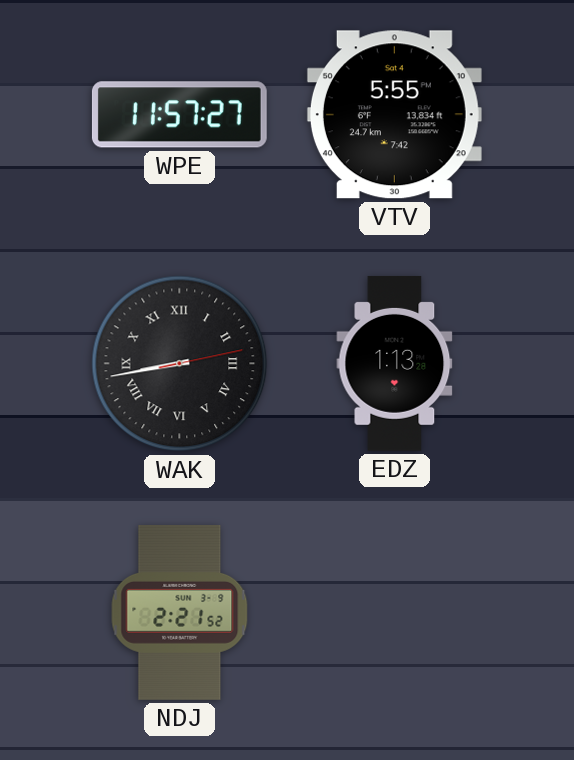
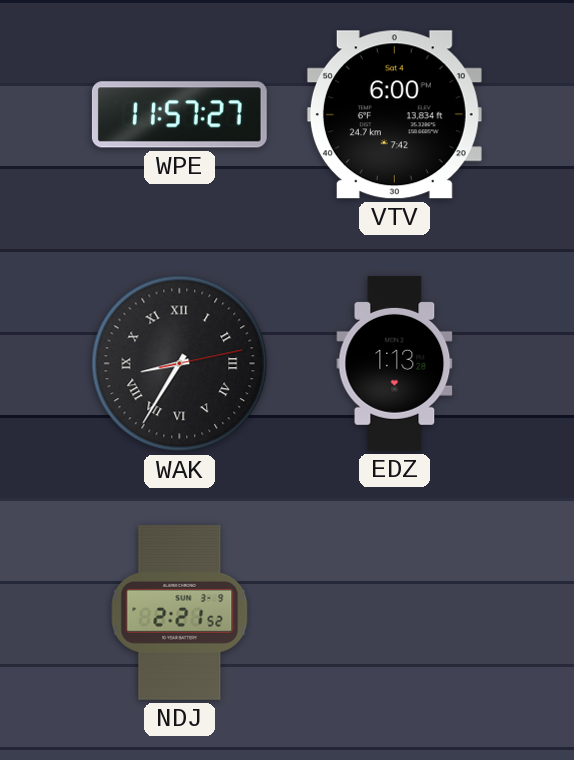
VTV: 5:55 -> 6:00 (394, 115)
WAK: 8:43 -> 8:35 (180, 364)
